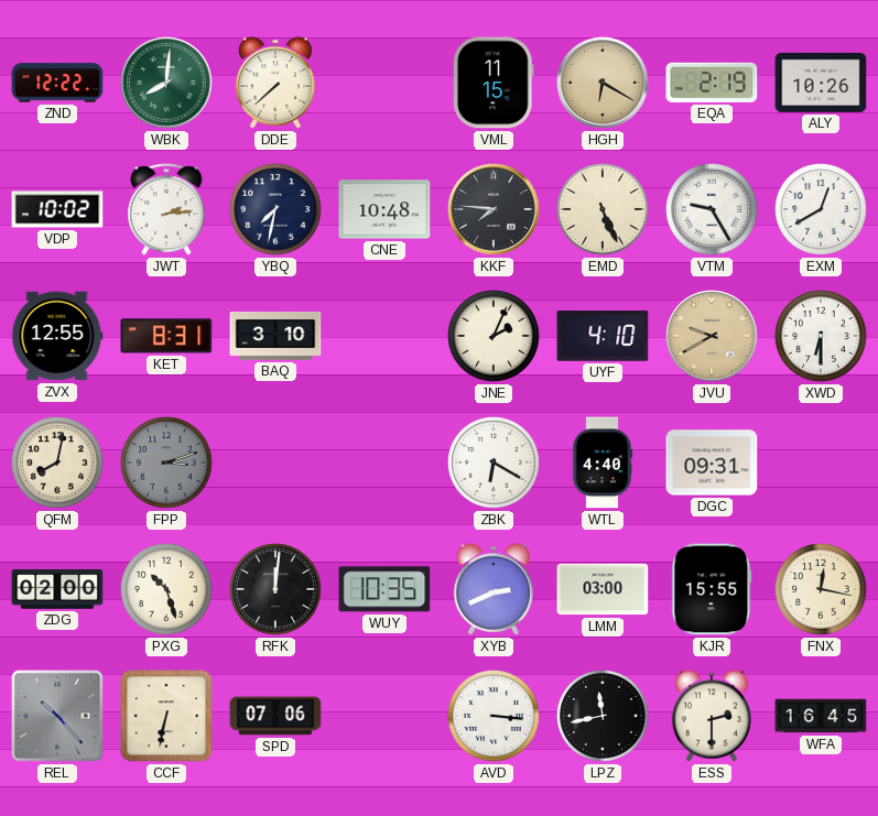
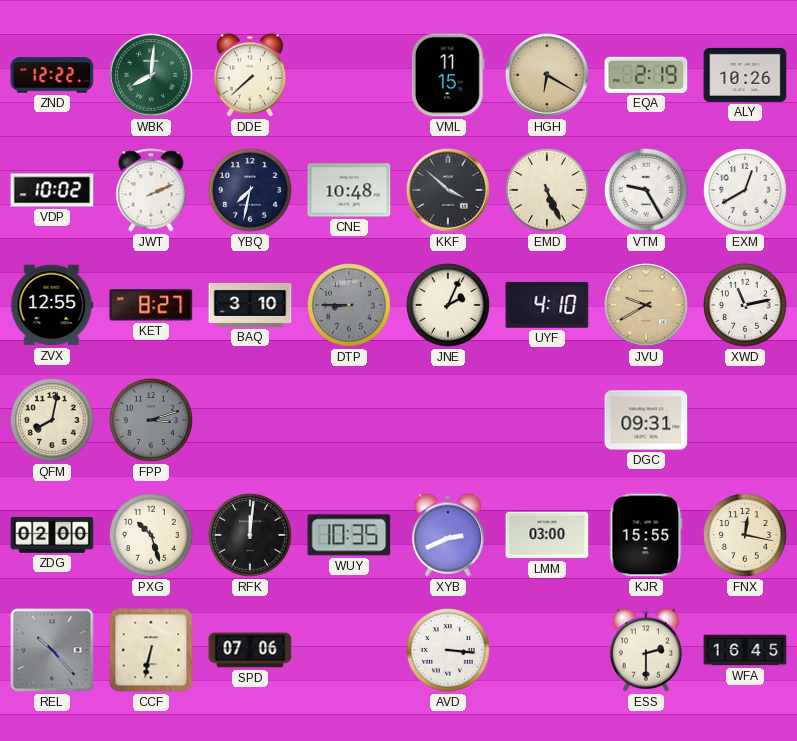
JWT: 2:14 -> 2:11 (151, 190)
KKF: 7:46 -> 3:52 (448, 190)
KET: 8:31 -> 8:27 (151, 305)
DTP: none -> 8:45 (350, 306)
XWD: 6:30 -> 11:13 (746, 306)
ZBK: 6:20 -> none (495, 464)
WTL: 4:40 -> none (603, 463)
LPZ: 11:43 -> none (604, 717)
